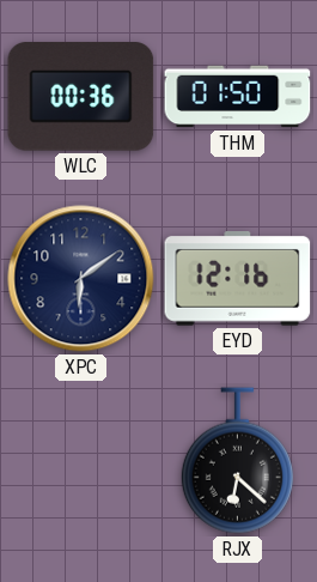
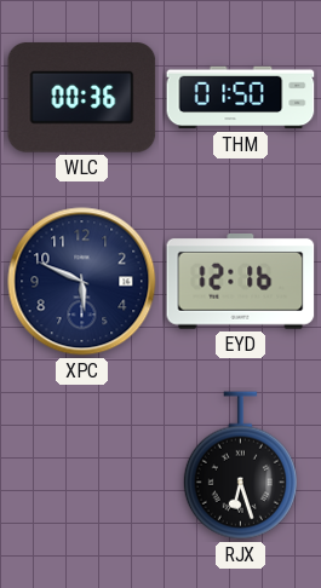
XPC: 6:09 -> 5:49 (82, 282)
RJX: 6:22 -> 6:27 (240, 466)
